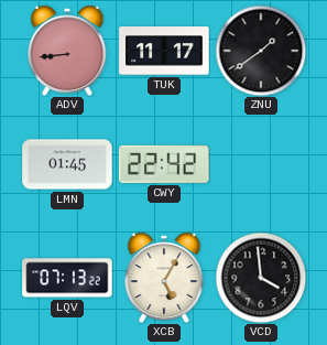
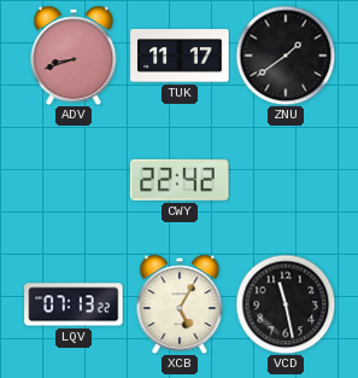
ADV: 8:44 -> 8:42 (74, 56)
LMN: 01:45 -> none (67, 164)
VCD: 3:59 -> 11:28 (286, 304)
